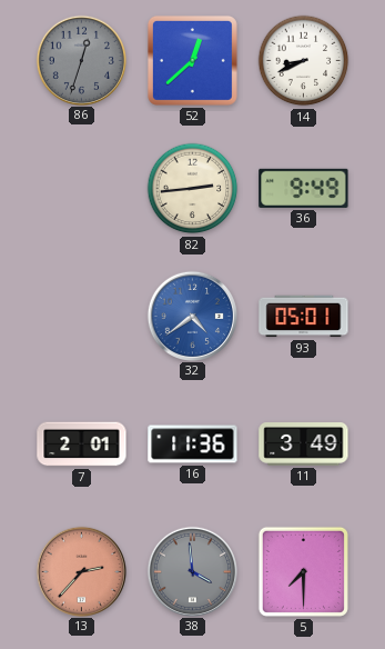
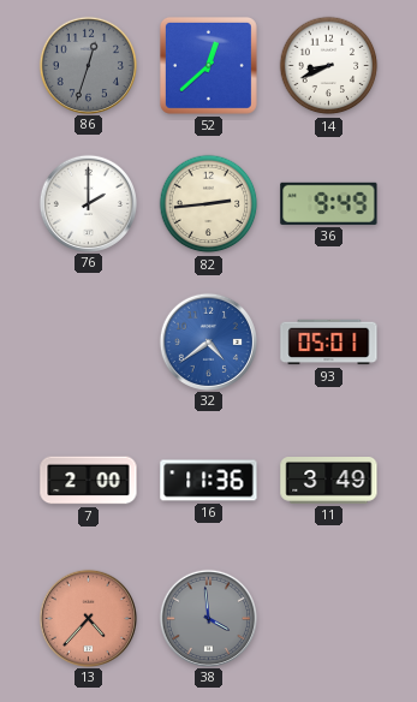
76: none -> 2:00 (88, 203)
7: 2:01 -> 2:00 (89, 481)
13: 2:37 -> 4:37 (88, 618)
5: 7:30 -> none (303, 571)
